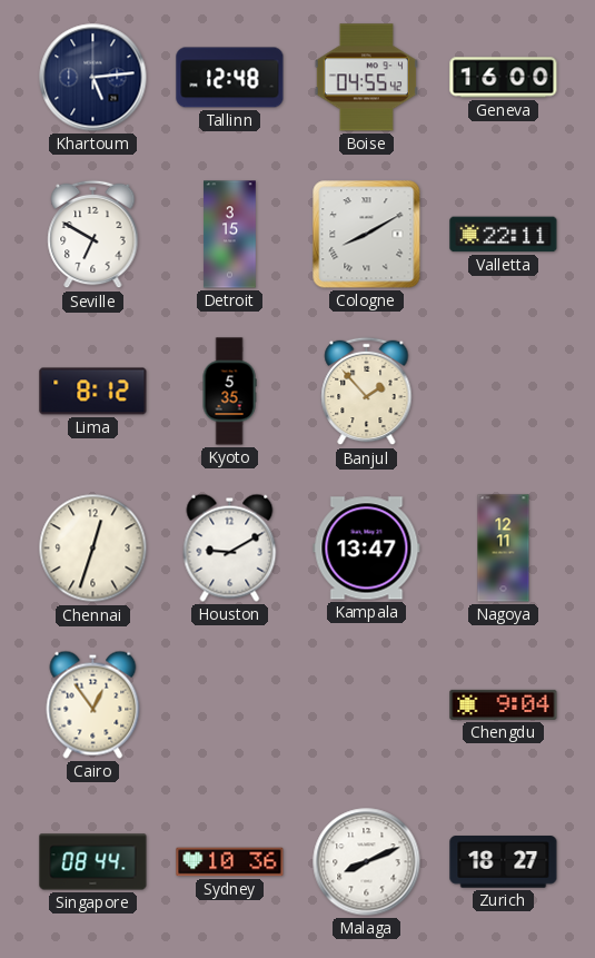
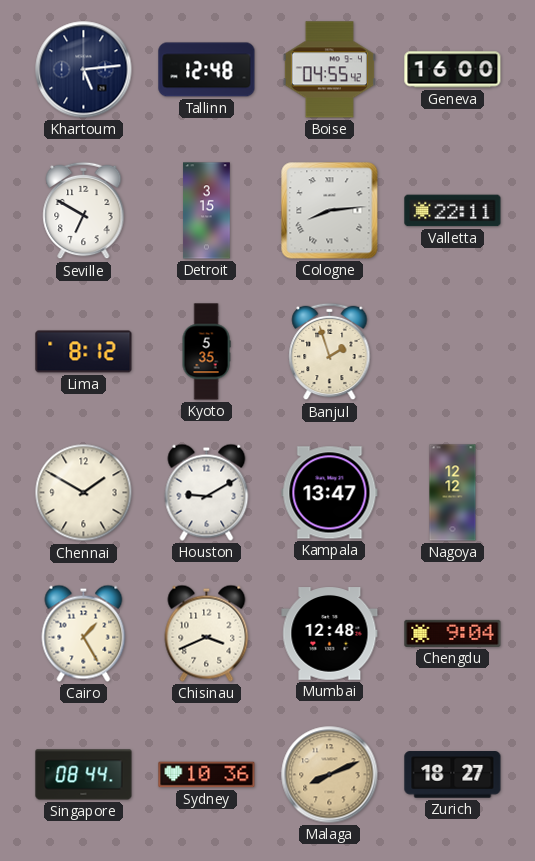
Cologne: 8:10 -> 8:14 (330, 211)
Banjul: 1:53 -> 1:57 (330, 352)
Chennai: 12:33 -> 1:50 (84, 493)
Nagoya: 12:11 -> 12:12 (453, 493)
Cairo: 12:54 -> 1:25 (84, 633)
Chisinau: none -> 3:41 (207, 633)
Mumbai: none -> 12:48 (330, 634)
Malaga dial: white -> champagne (330, 775)
